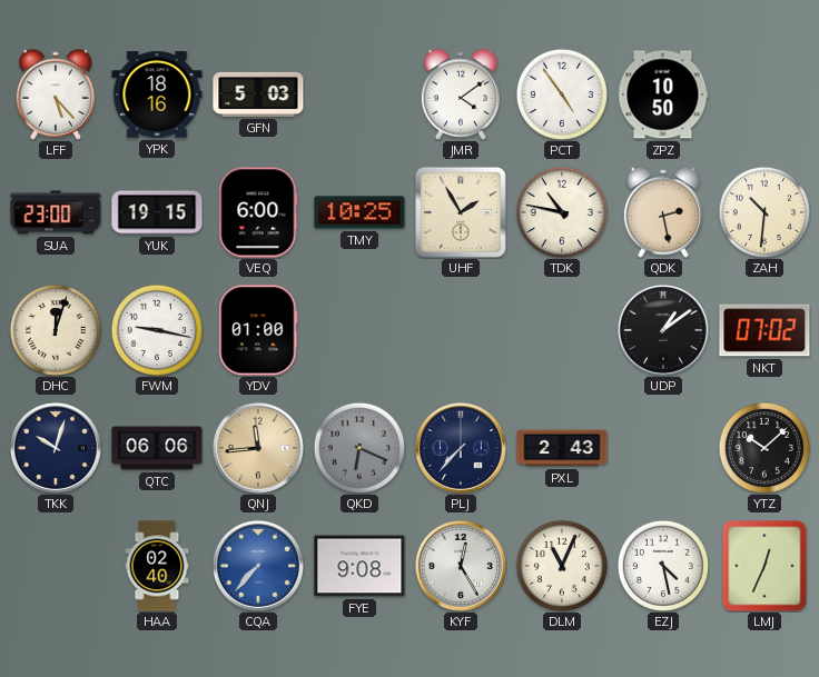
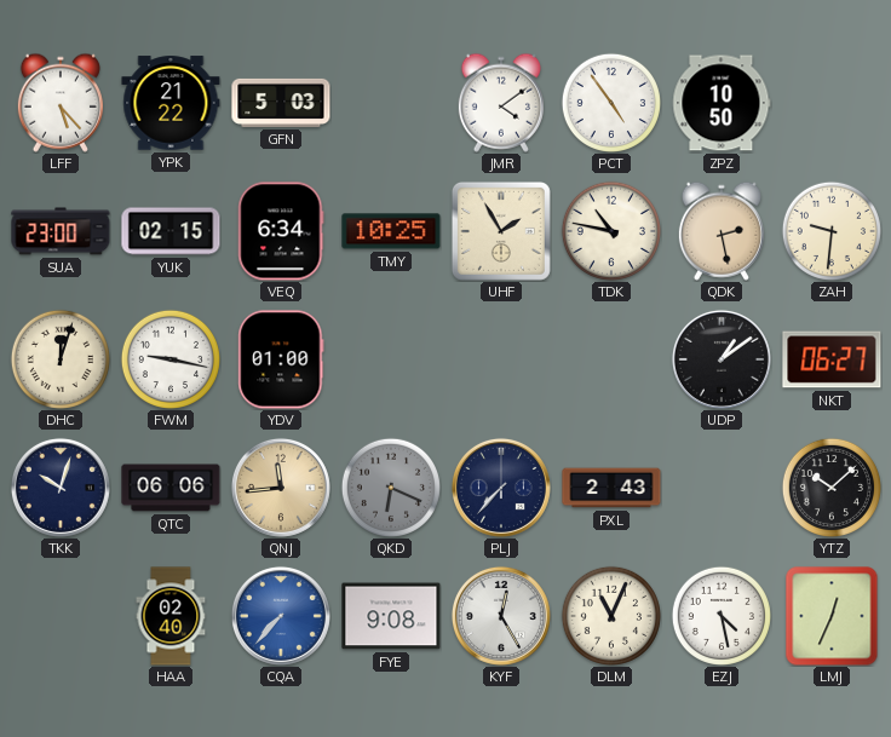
YPK: 18:16 -> 21:22 (171, 103)
YUK: 19:15 -> 02:15 (171, 231)
VEQ: 6:00 -> 6:34 (281, 231)
ZAH: 10:31 -> 9:31 (832, 231)
NKT: 07:02 -> 06:27 (832, 359)
